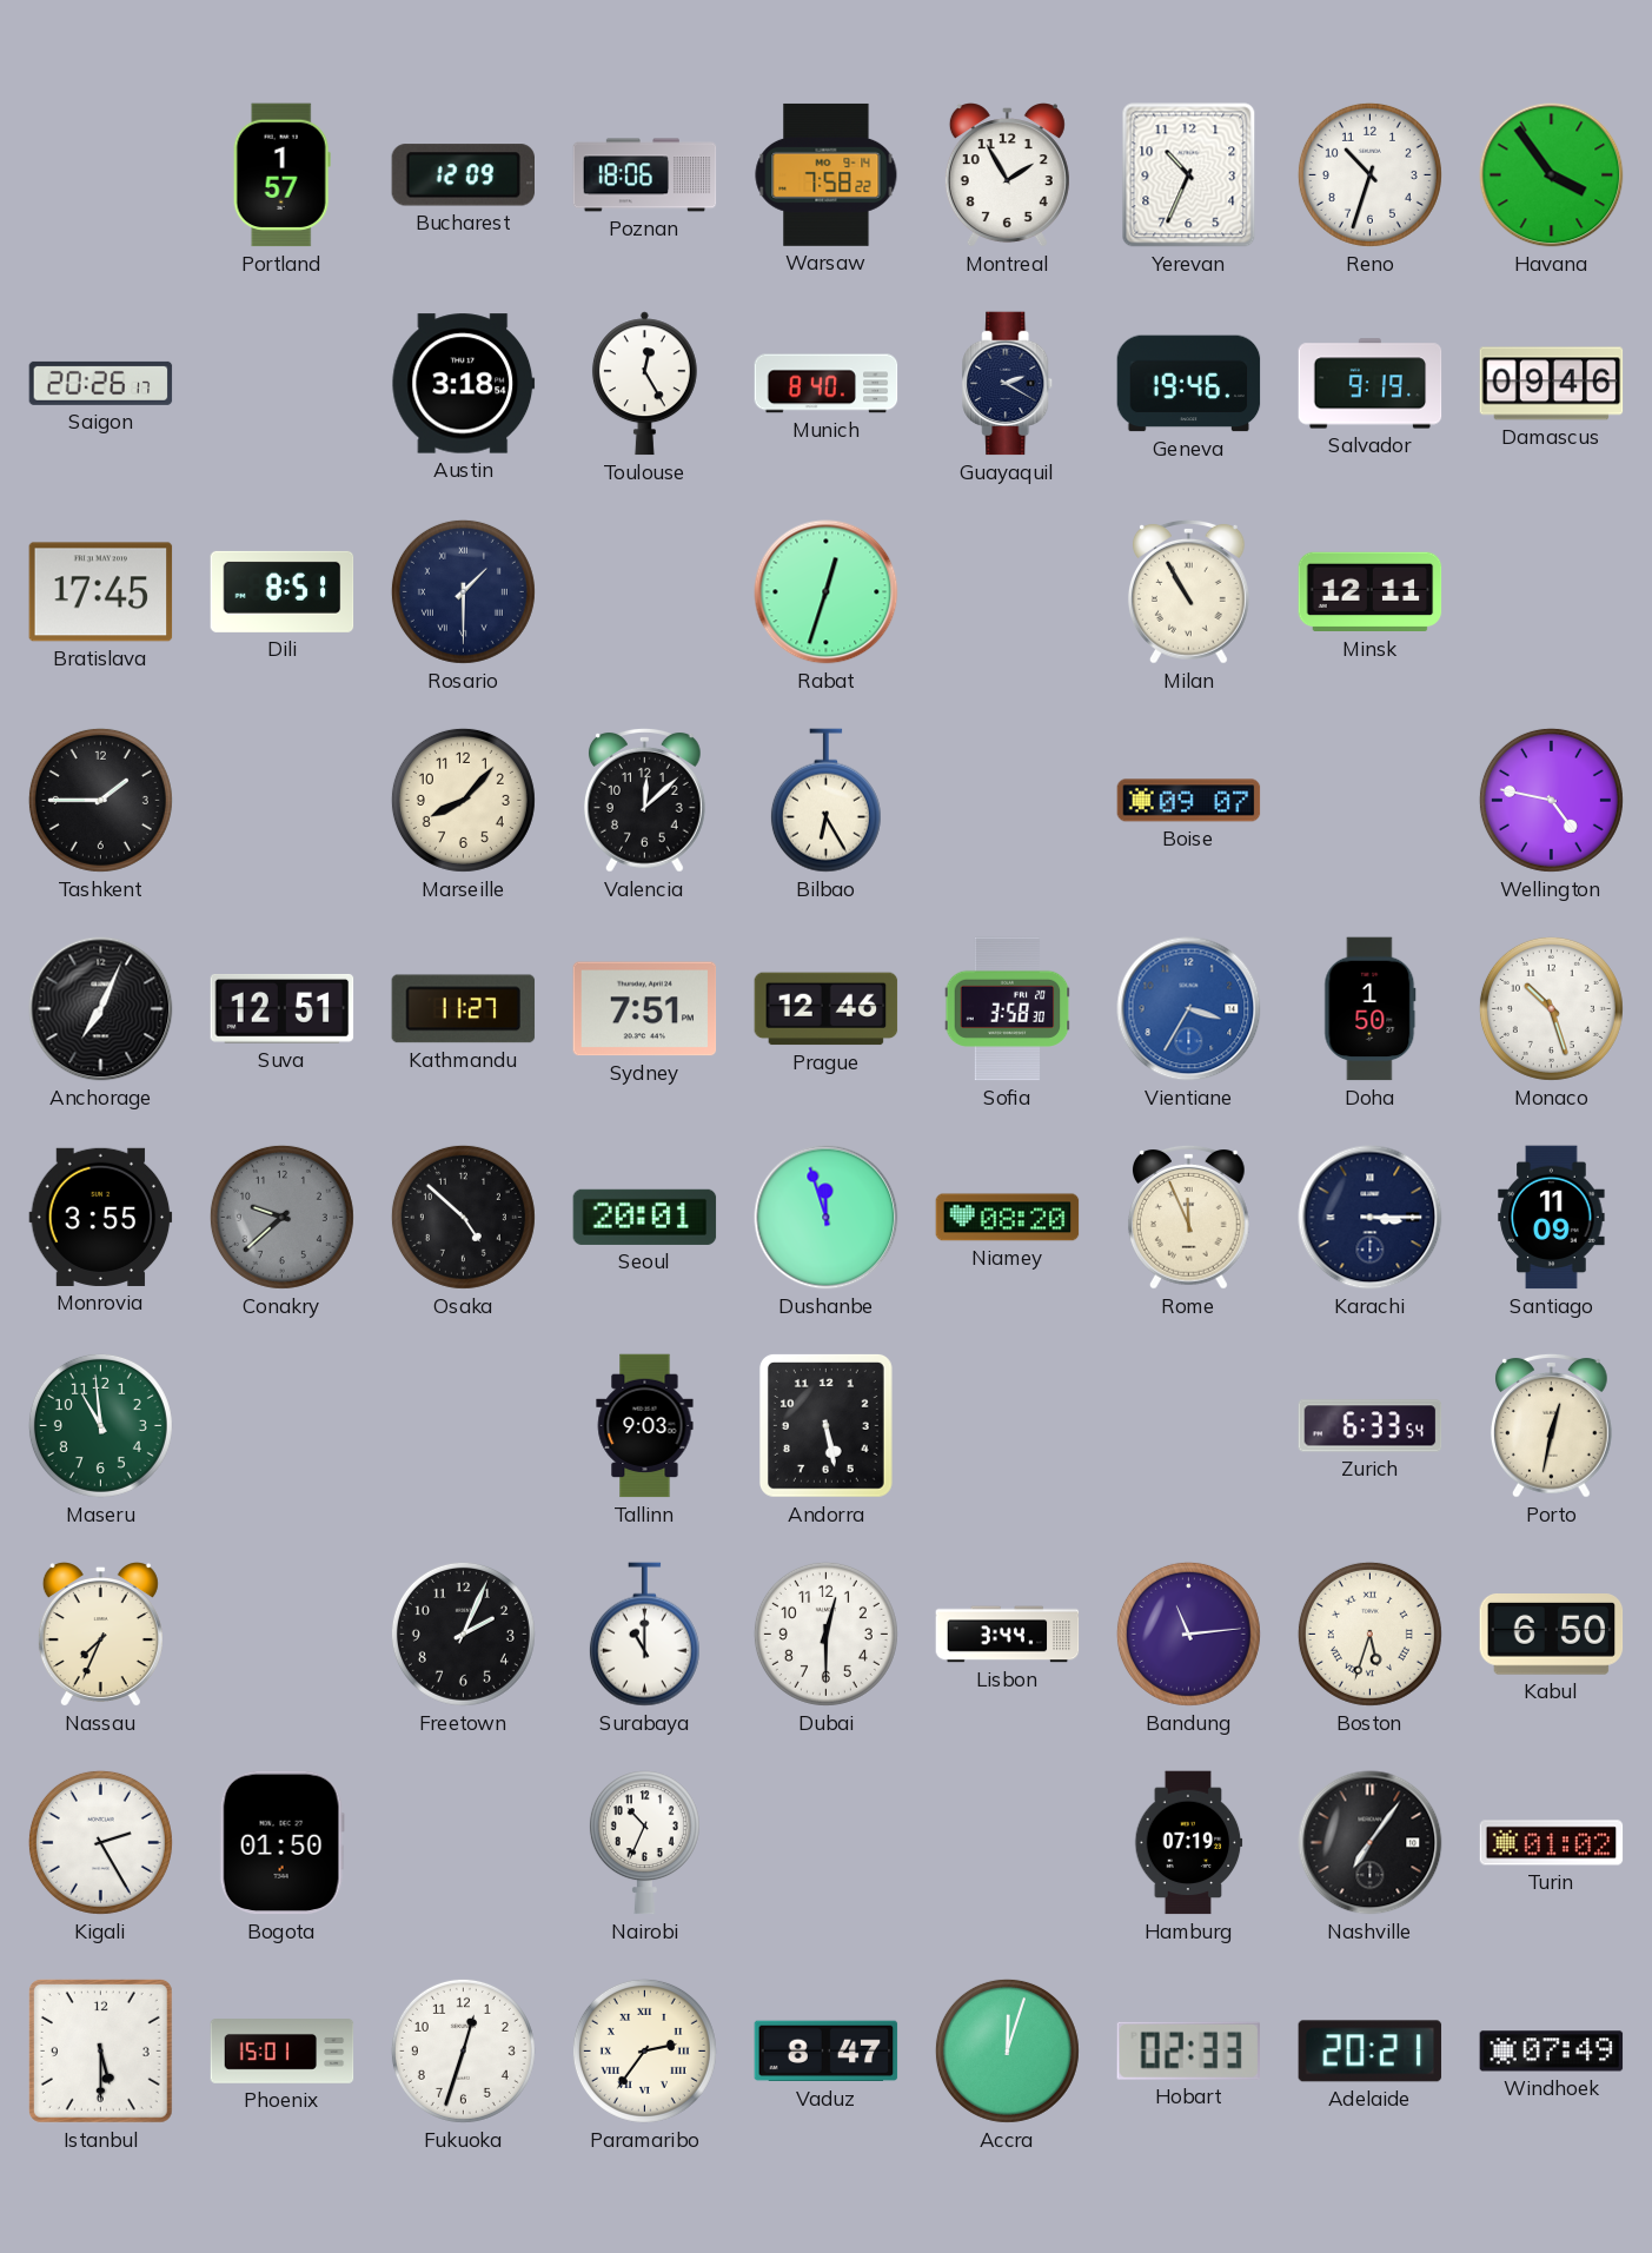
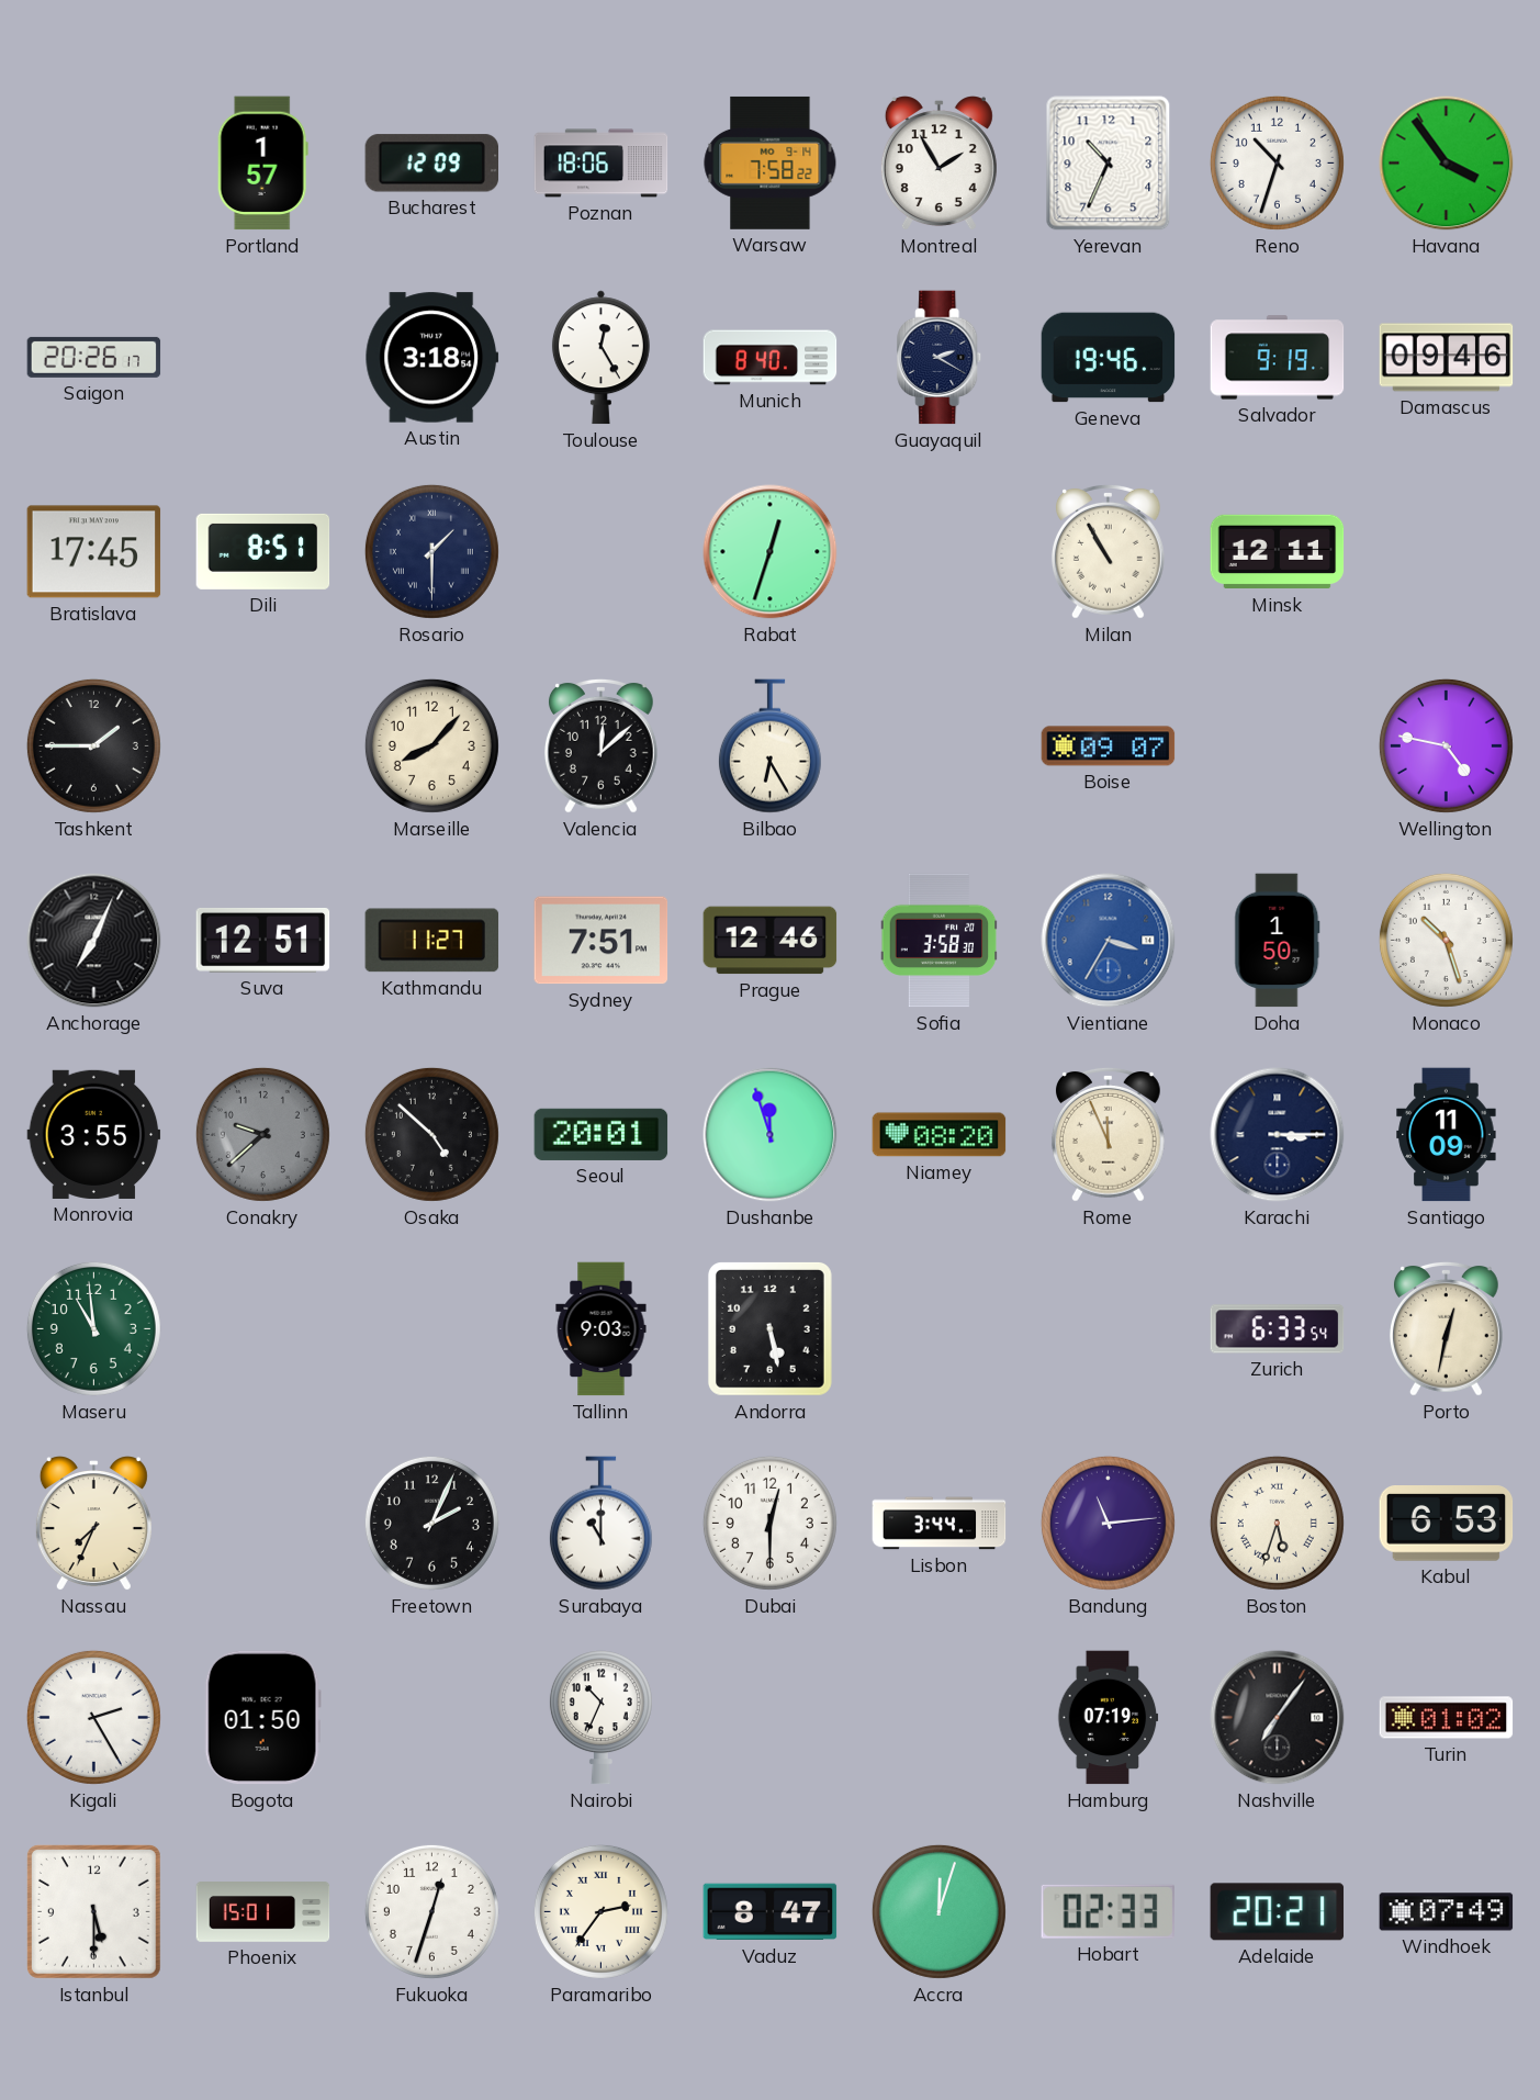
Kabul: 6:50 -> 6:53 (1447, 1524)
